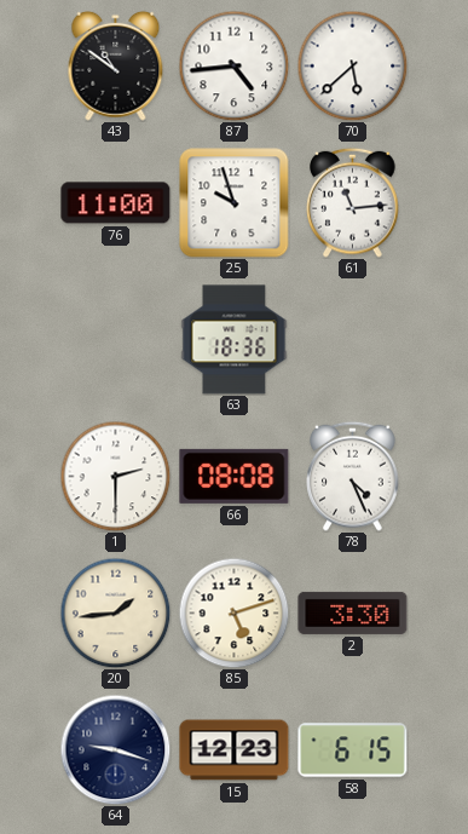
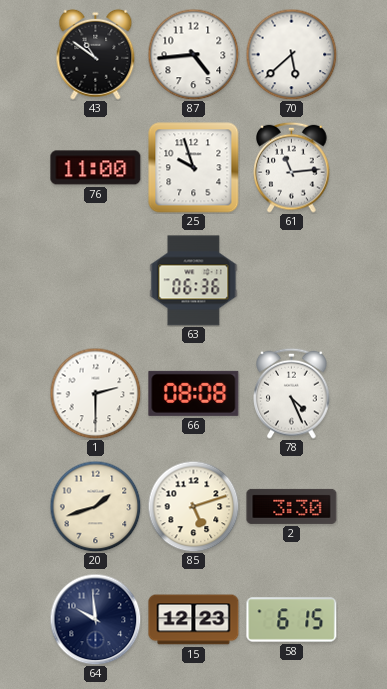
63: 18:36 -> 06:36 (194, 281)
20: 1:44 -> 1:42 (95, 506)
64: 9:18 -> 9:59 (95, 619)
